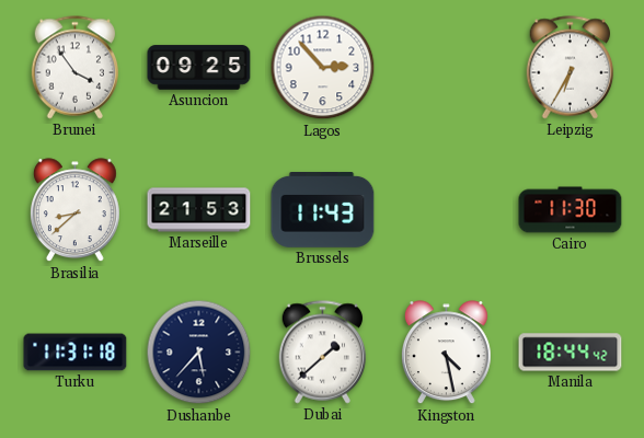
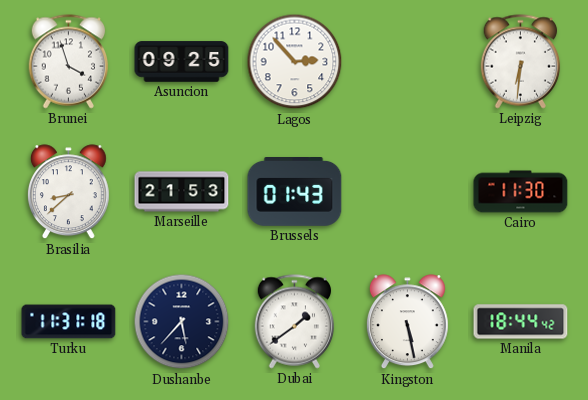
Brunei: 3:54 -> 3:57 (69, 62)
Leipzig: 6:35 -> 6:31 (521, 62)
Brussels: 11:43 -> 01:43 (295, 192)
Dubai: 1:38 -> 1:39 (295, 322)
Kingston: 4:28 -> 5:28 (407, 322)
